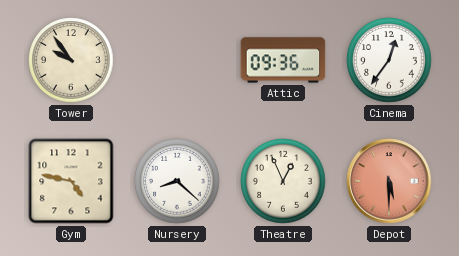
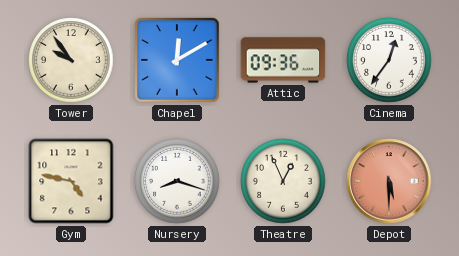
Chapel: none -> 12:10 (177, 60)
Nursery: 8:22 -> 8:18 (177, 181)
